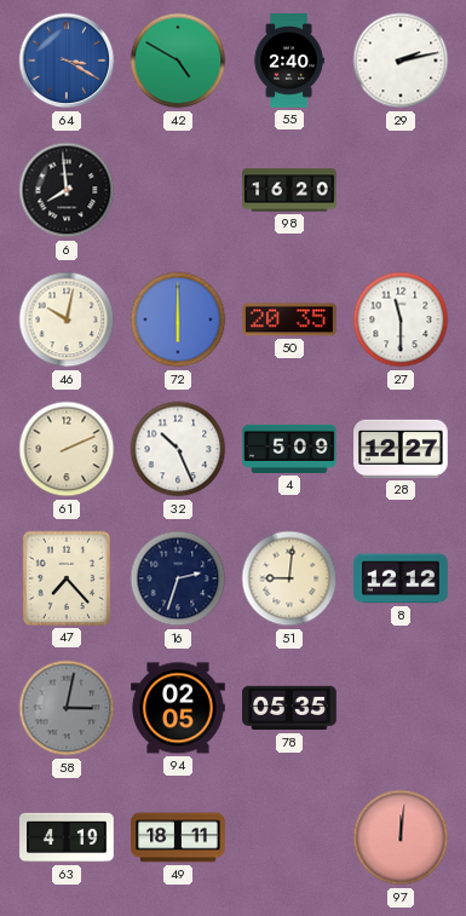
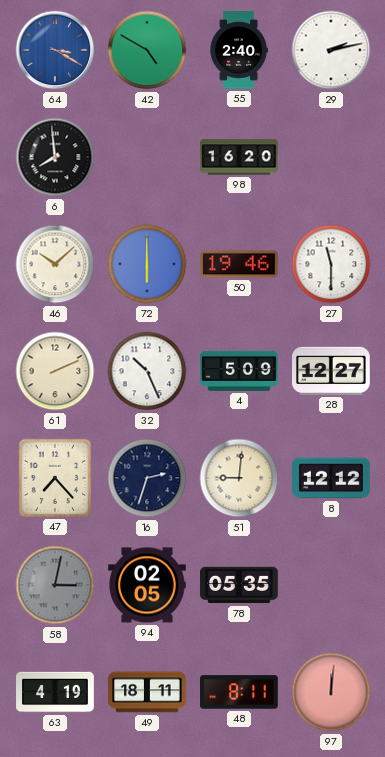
46: 10:02 -> 10:08 (55, 264)
50: 20:35 -> 19:46 (239, 264)
48: none -> 8:11 (239, 692)
